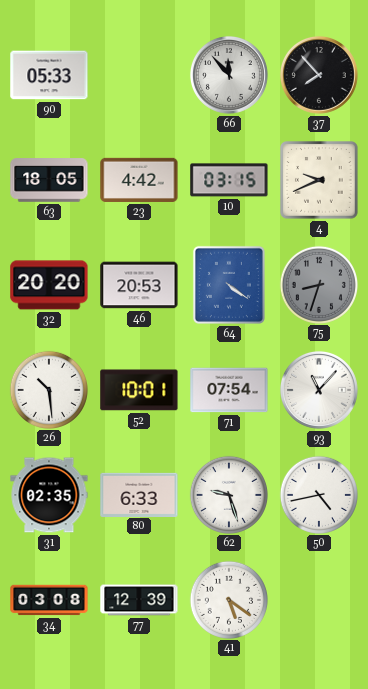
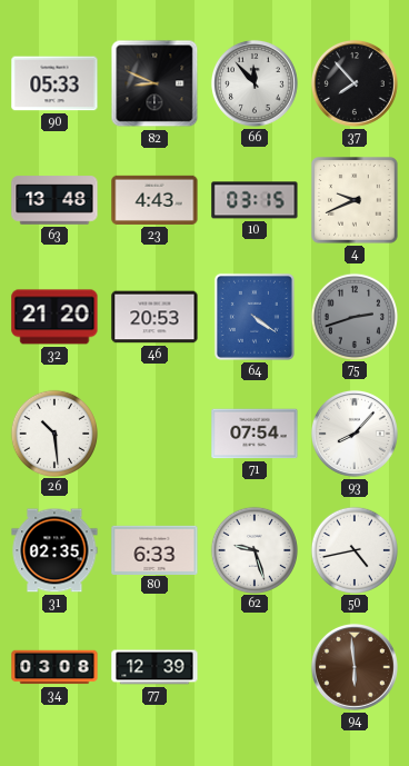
82: none -> 8:49 (154, 83)
63: 18:05 -> 13:48 (54, 200)
23: 4:42 -> 4:43 (154, 200)
32: 20:20 -> 21:20 (54, 317)
75: 8:33 -> 2:42 (353, 316)
52: 10:01 -> none (139, 390)
93: 11:07 -> 8:07 (355, 434)
41: 5:21 -> none (228, 599)
94: none -> 5:59 (355, 667)
